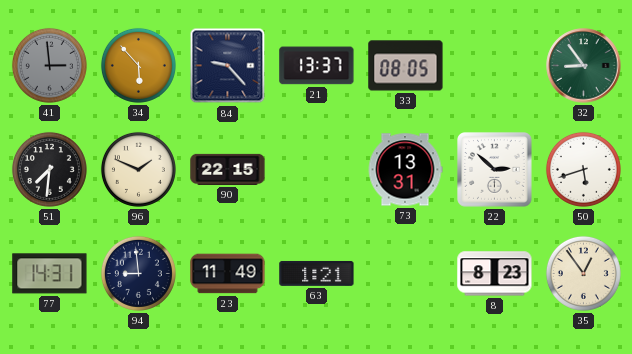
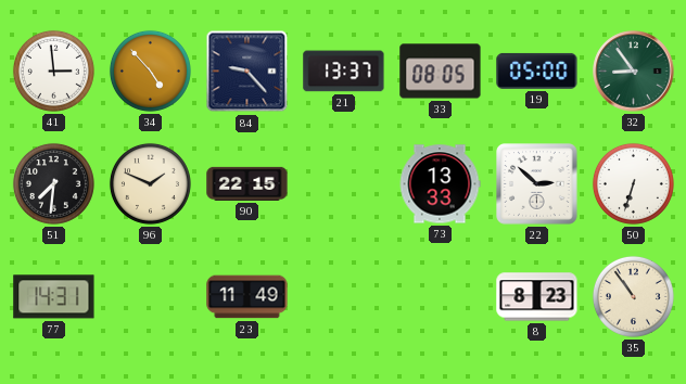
41 dial: grey -> white (53, 71)
34: 5:53 -> 4:53 (150, 71)
19: none -> 05:00 (537, 71)
73: 13:31 -> 13:33 (440, 184)
50: 5:42 -> 6:33 (633, 183)
94: 8:59 -> none (138, 273)
63: 1:21 -> none (317, 273)
35: 12:54 -> 10:54 (633, 296)
